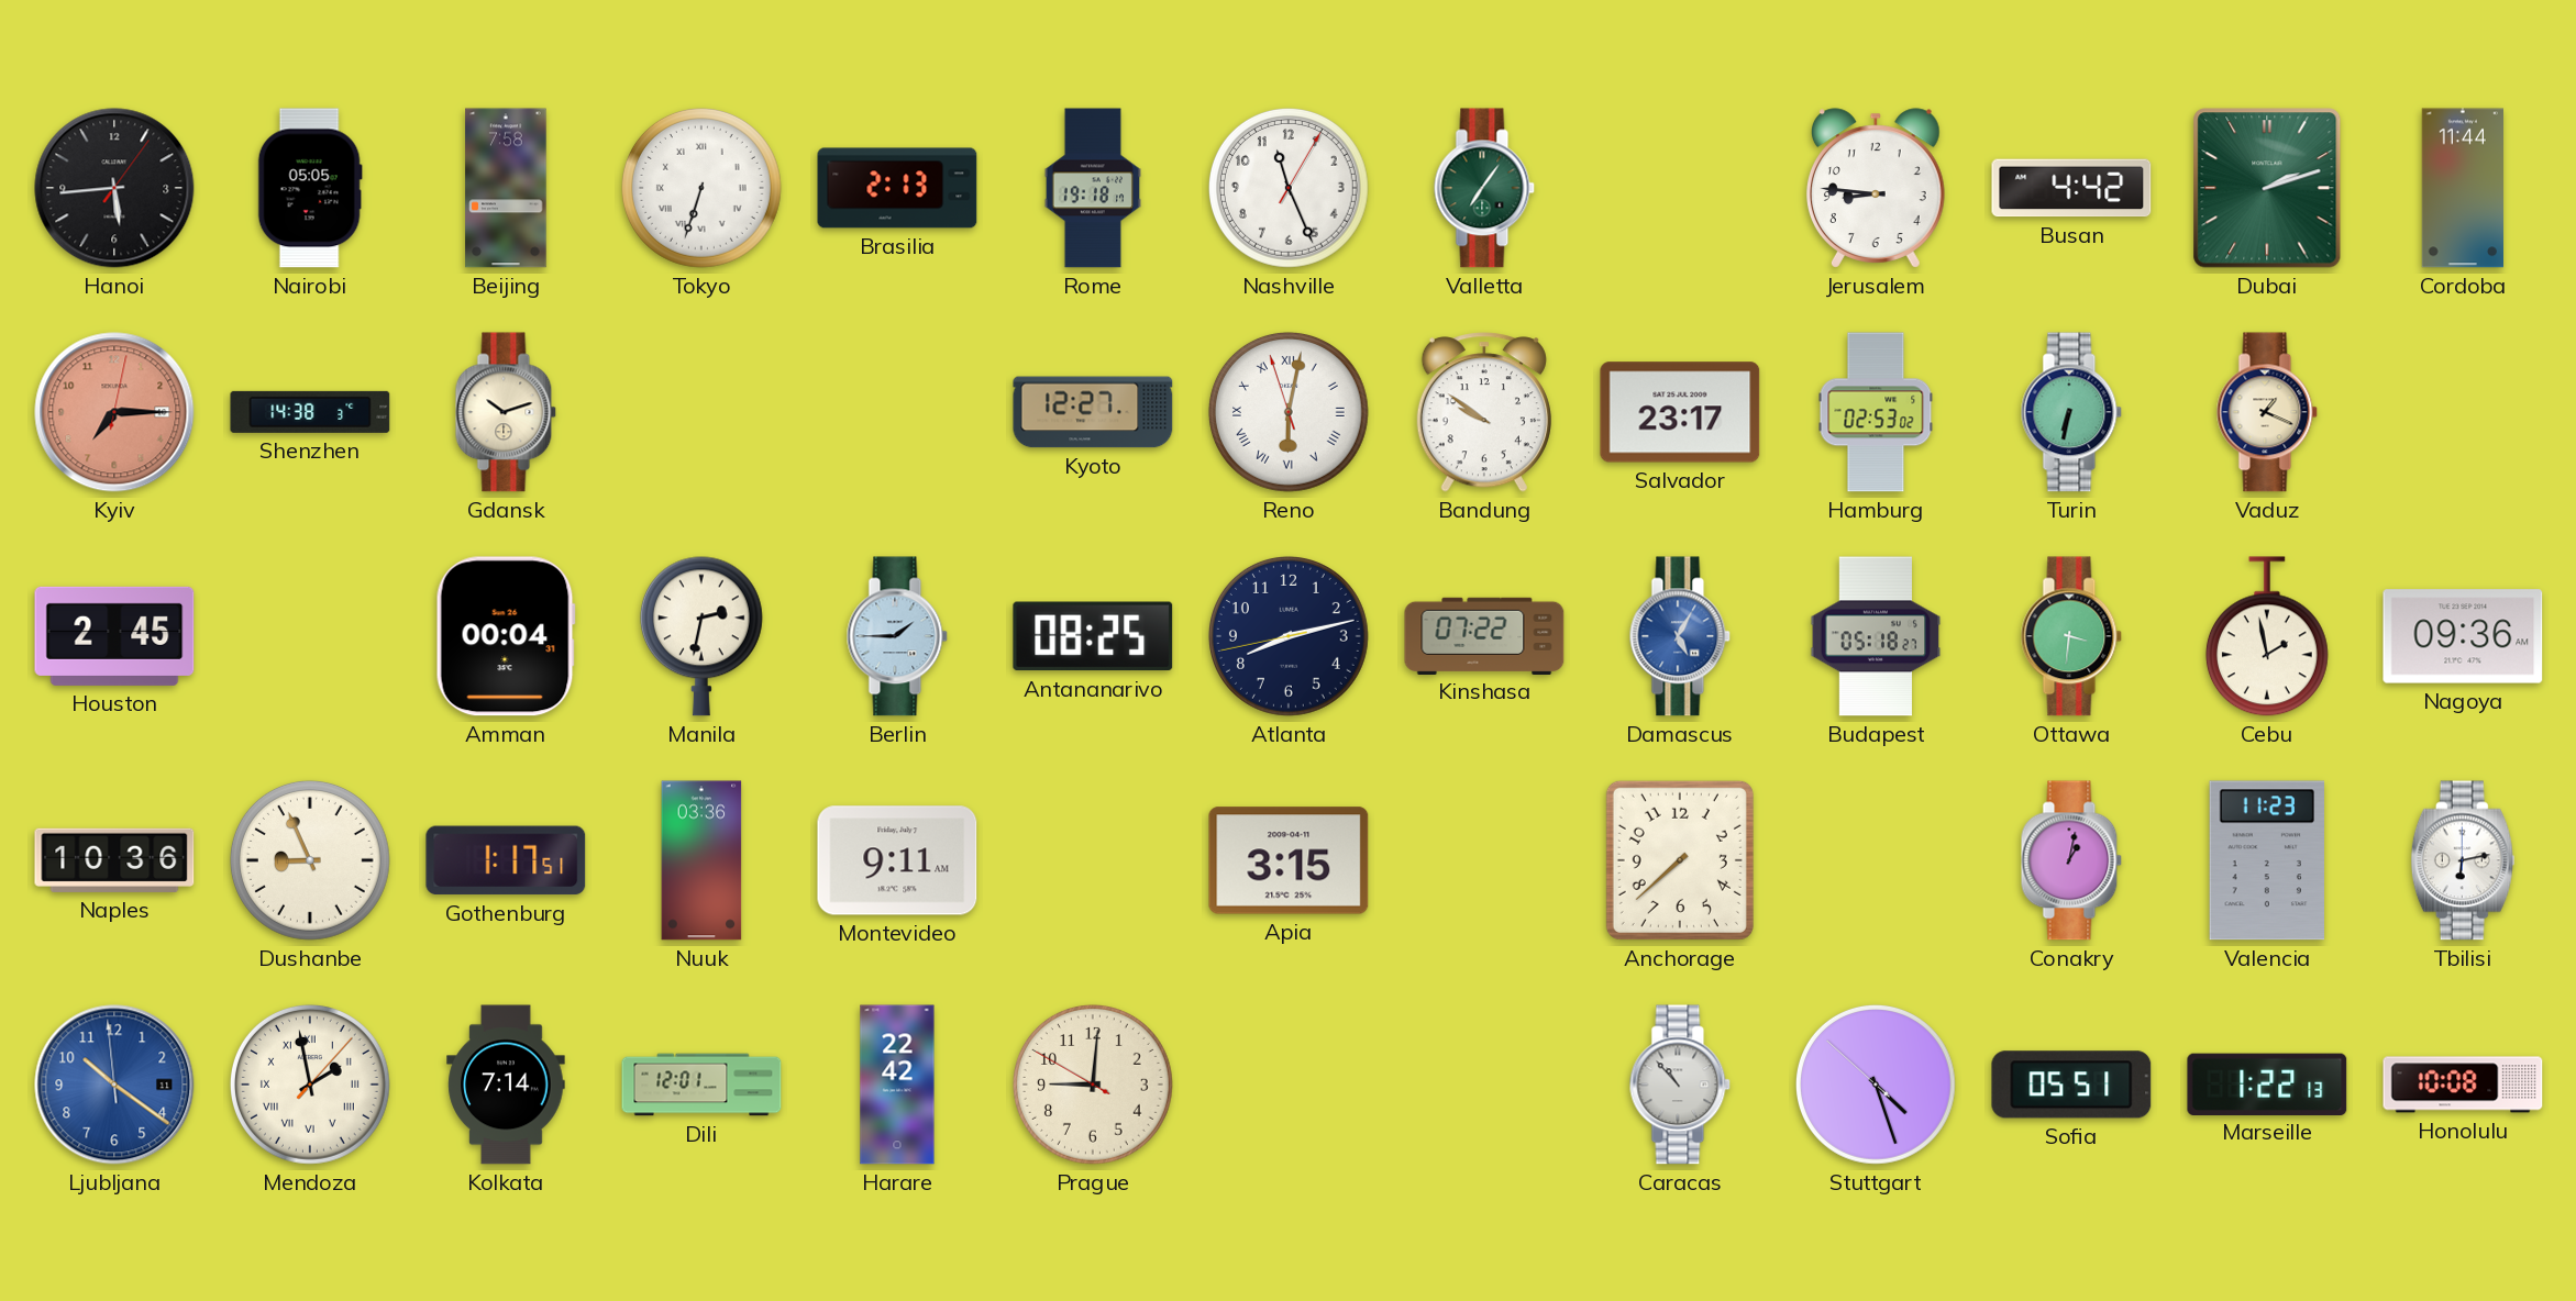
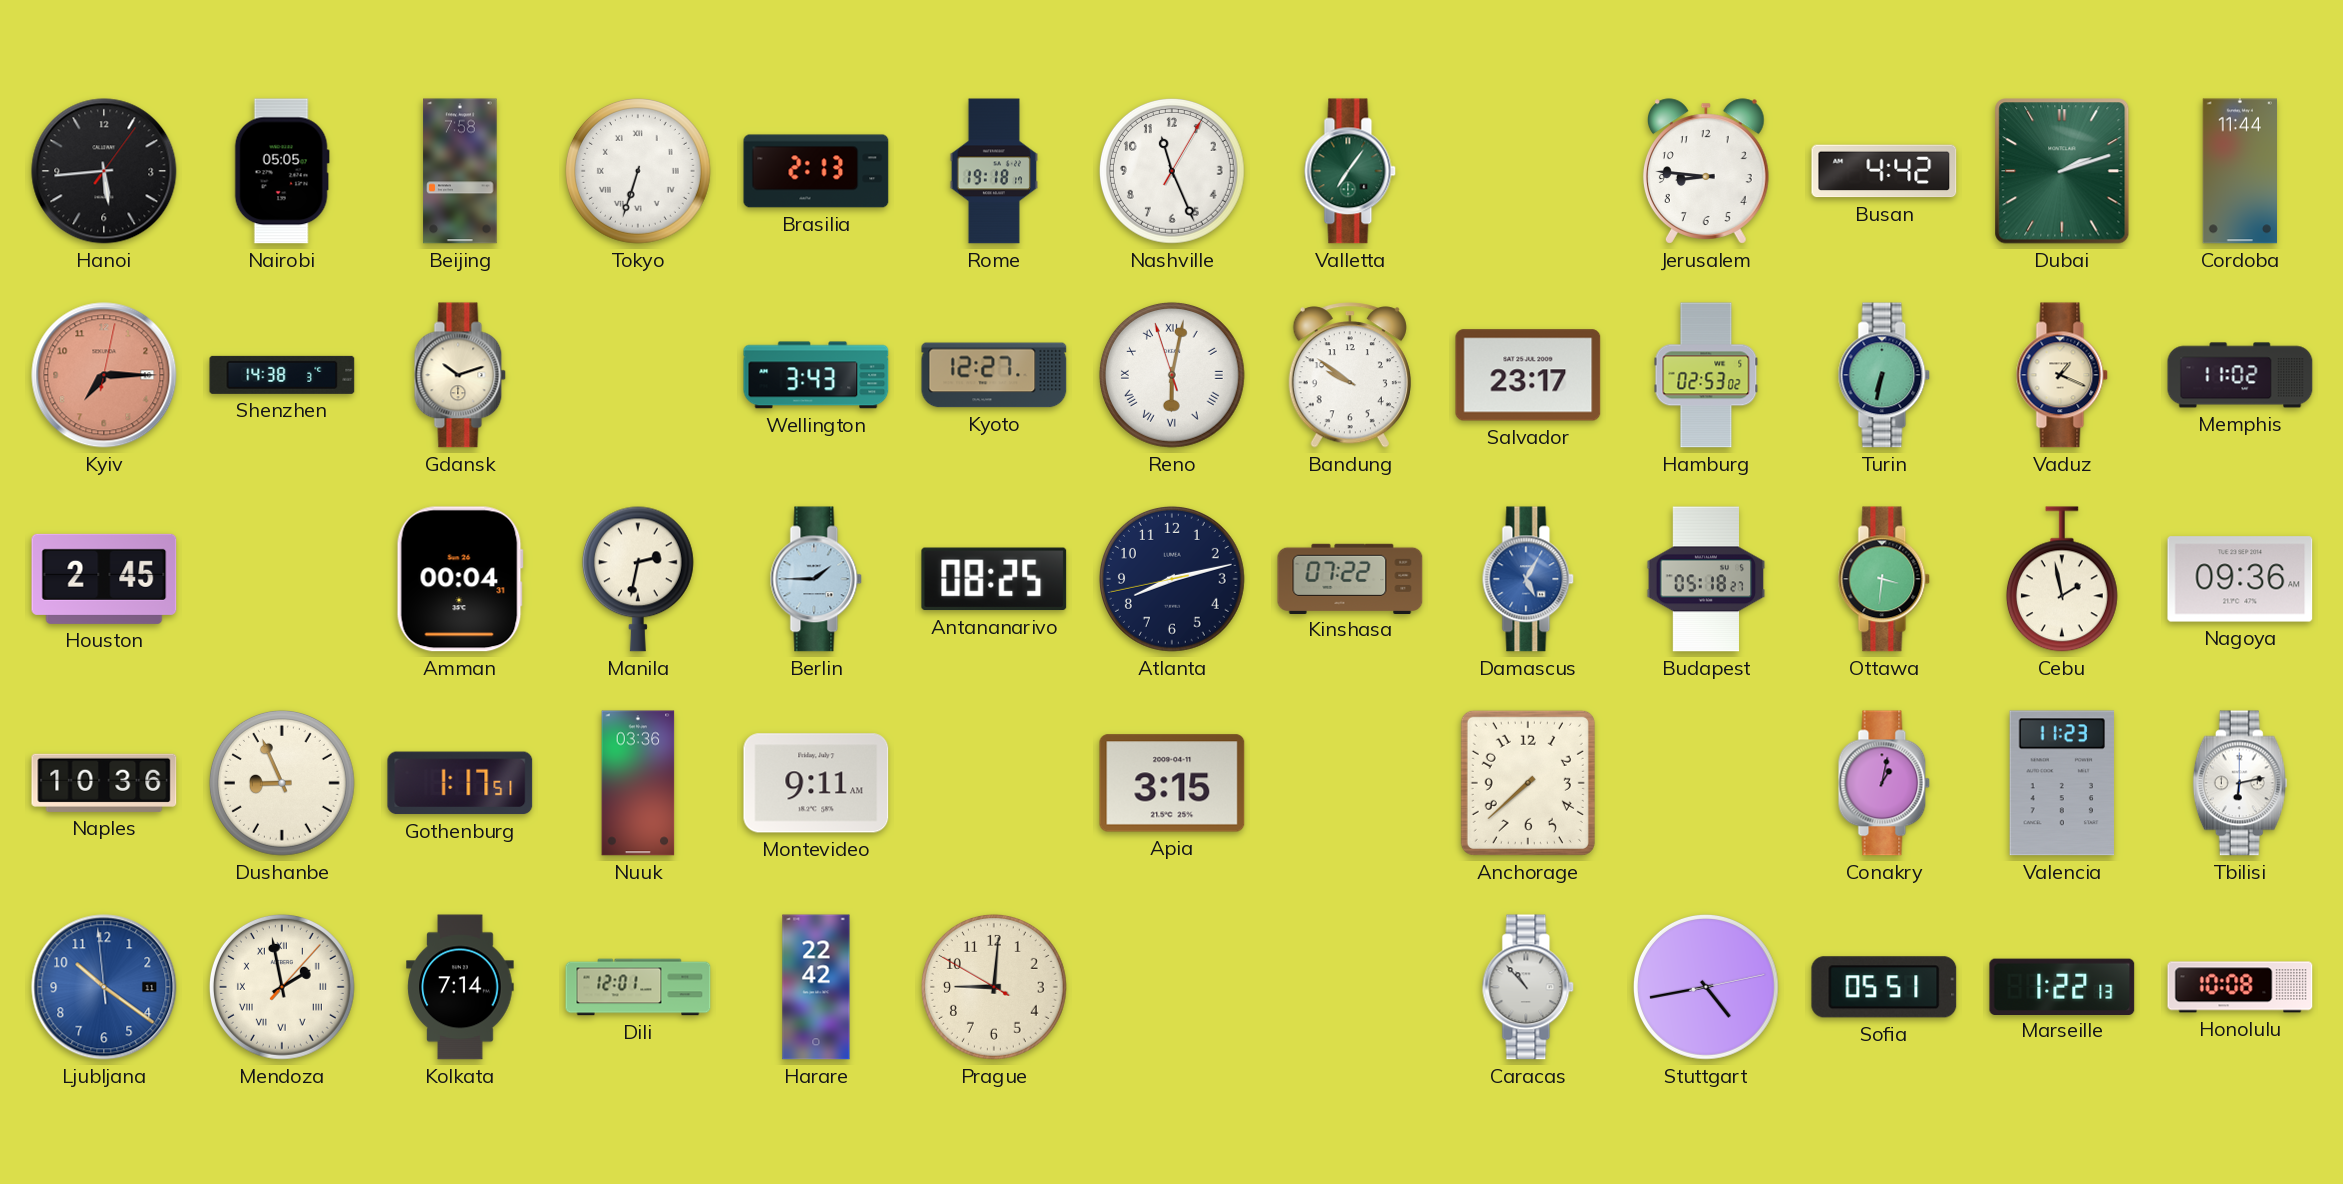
Wellington: none -> 3:43 (816, 375)
Memphis: none -> 11:02 (2240, 375)
Stuttgart: 4:26 -> 4:43 (1706, 987)
